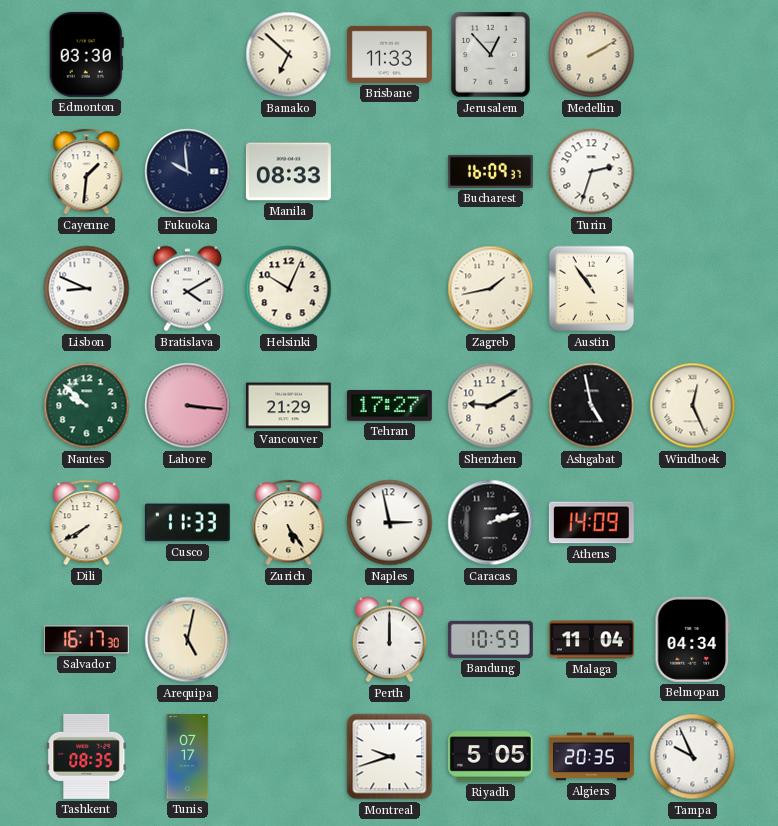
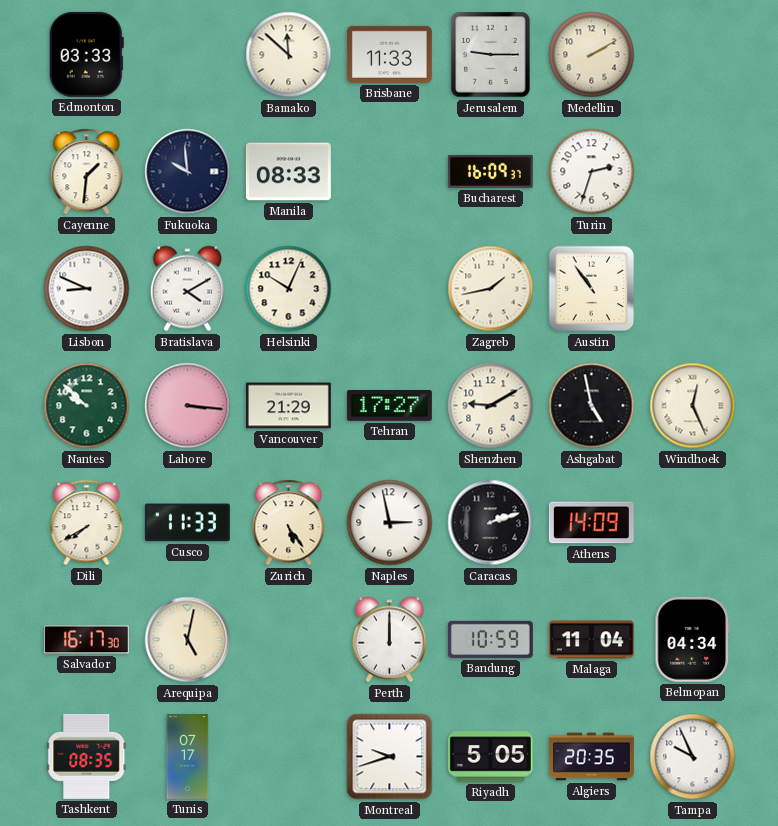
Edmonton: 03:30 -> 03:33 (86, 54)
Bamako: 6:52 -> 11:52 (289, 55)
Jerusalem: 12:53 -> 9:15 (491, 55)
